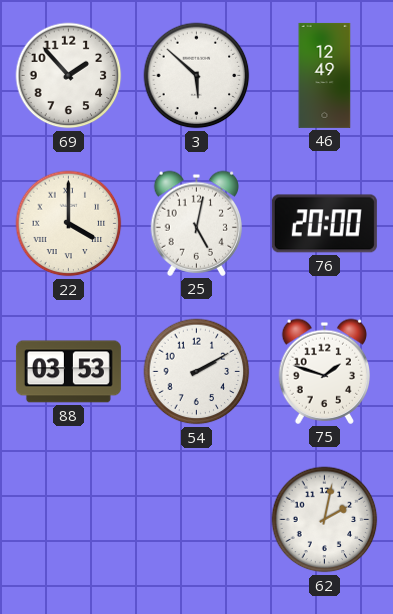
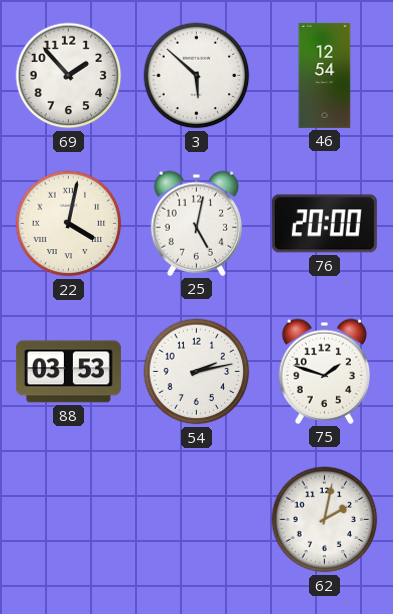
46: 12:49 -> 12:54 (325, 75)
22: 4:00 -> 4:02 (69, 224)
54: 2:10 -> 2:13 (197, 372)
